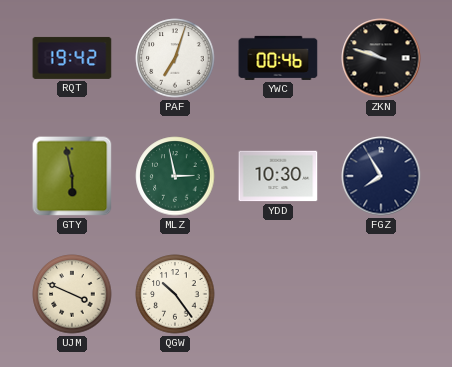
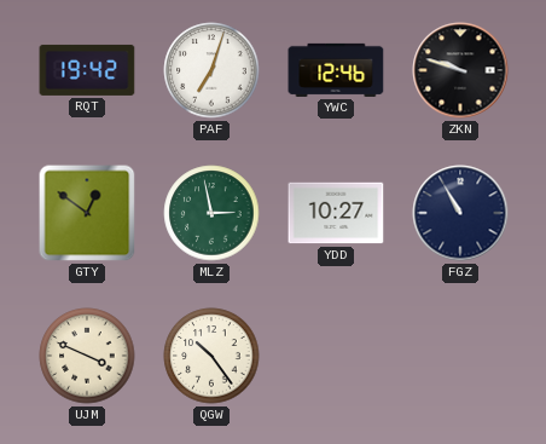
YWC: 00:46 -> 12:46 (336, 70)
GTY: 5:58 -> 12:51 (87, 213)
YDD: 10:30 -> 10:27 (336, 213)
FGZ: 7:55 -> 10:55 (460, 213)
